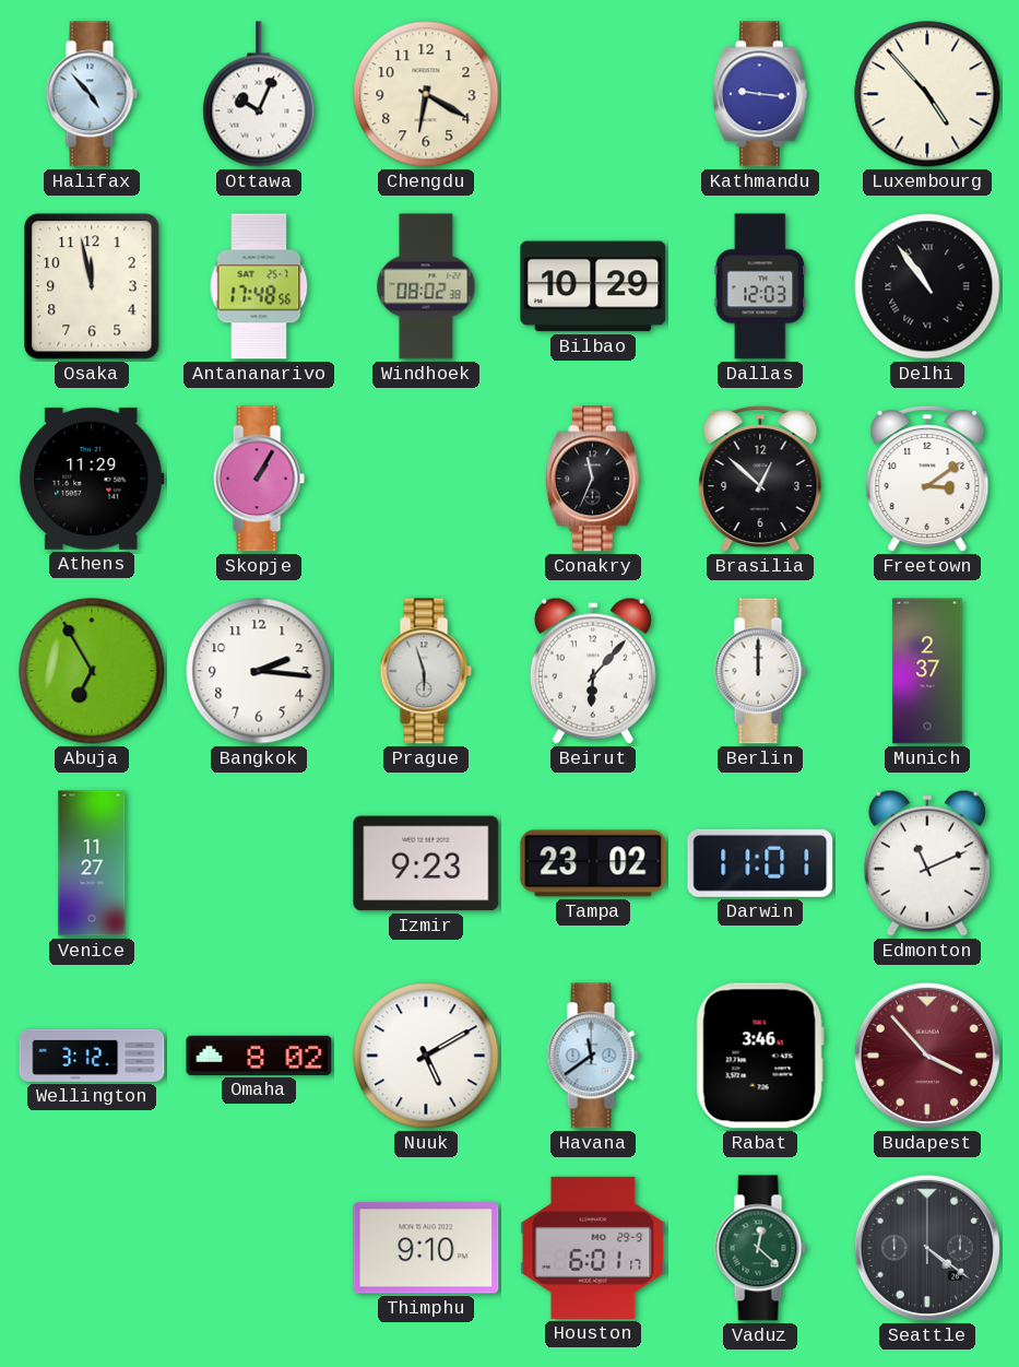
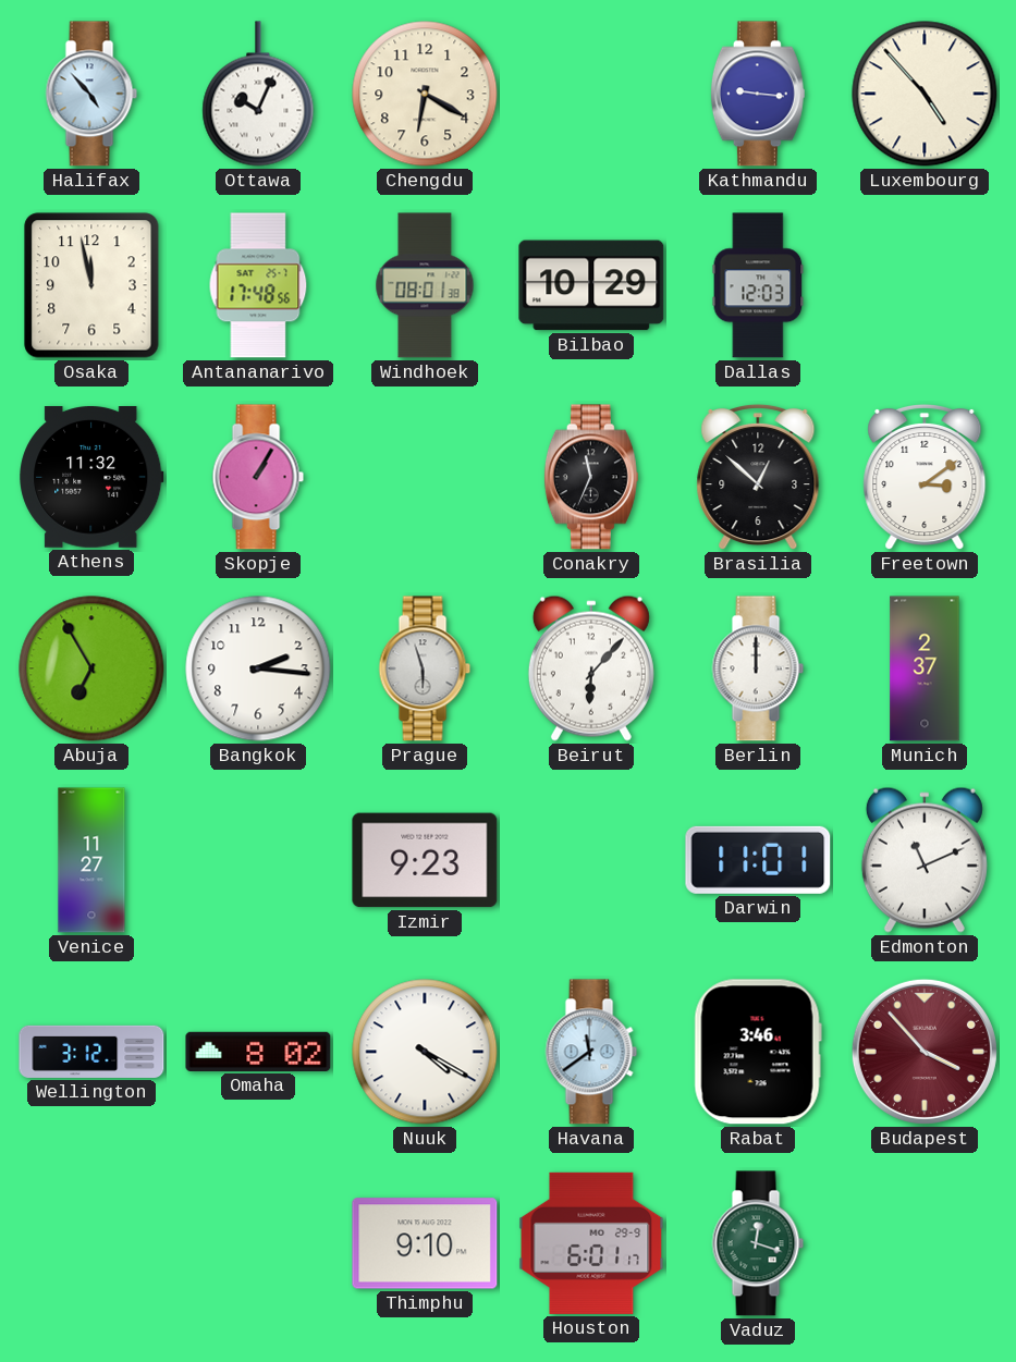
Windhoek: 08:02 -> 08:01 (425, 285)
Delhi: 10:54 -> none (927, 286)
Athens: 11:29 -> 11:32 (91, 478)
Tampa: 23:02 -> none (593, 863)
Nuuk: 5:10 -> 4:20 (425, 1052)
Vaduz: 12:22 -> 12:18 (758, 1243)
Seattle: 4:21 -> none (927, 1248)
